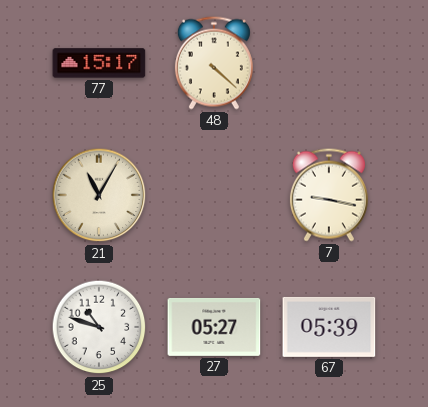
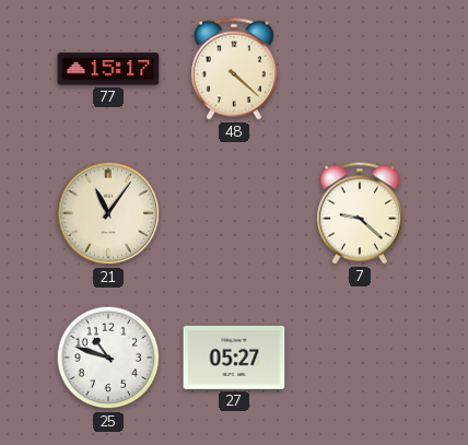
21: 11:05 -> 11:06 (108, 213)
7: 9:17 -> 9:22 (360, 213)
67: 05:39 -> none (329, 327)
